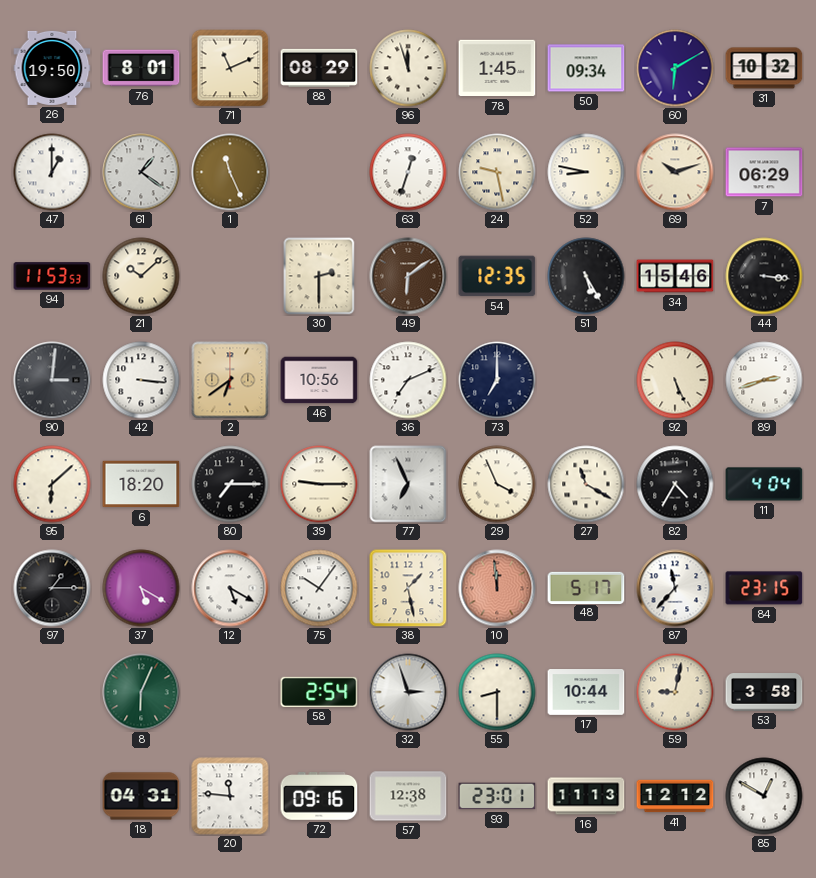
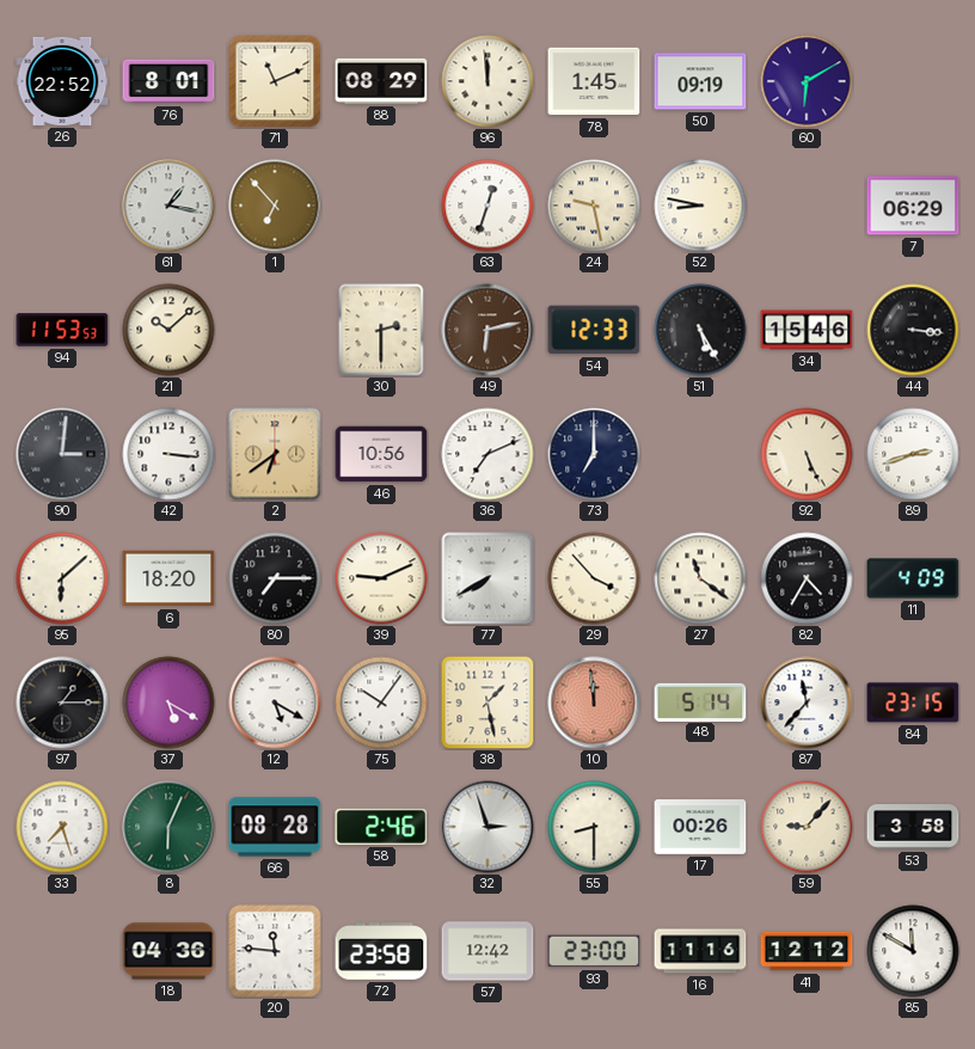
26: 19:50 -> 22:52 (62, 81)
96: 11:57 -> 11:59 (487, 81)
50: 09:34 -> 09:19 (700, 81)
31: 10:32 -> none (764, 68)
47: 1:00 -> none (52, 172)
61: 1:21 -> 1:17 (168, 205)
1: 11:26 -> 6:53 (275, 205)
69: 10:12 -> none (675, 172)
49: 6:09 -> 6:13 (487, 330)
54: 12:35 -> 12:33 (594, 330)
39: 9:15 -> 9:11 (381, 578)
77: 6:56 -> 7:40 (487, 578)
29: 3:56 -> 3:53 (594, 578)
27: 11:20 -> 11:21 (700, 578)
11: 4:04 -> 4:09 (913, 578)
48: 5:17 -> 5:14 (700, 701)
33: none -> 7:27 (62, 827)
66: none -> 08:28 (275, 827)
58: 2:54 -> 2:46 (381, 827)
17: 10:44 -> 00:26 (700, 828)
59: 9:02 -> 9:07 (807, 827)
18: 04:31 -> 04:36 (168, 951)
72: 09:16 -> 23:58 (381, 951)
57: 12:38 -> 12:42 (487, 951)
93: 23:01 -> 23:00 (594, 951)
16: 11:13 -> 11:16 (700, 951)
85: 12:50 -> 11:50 (913, 951)
